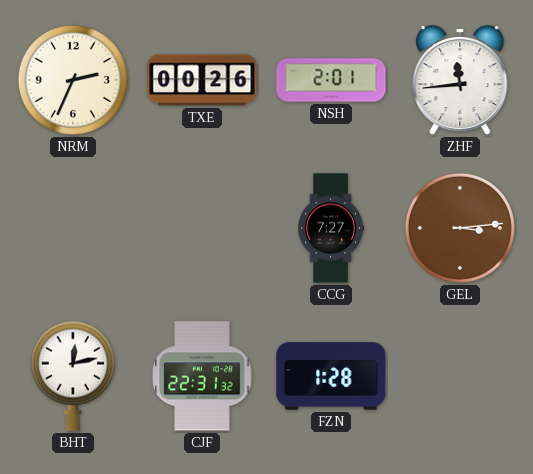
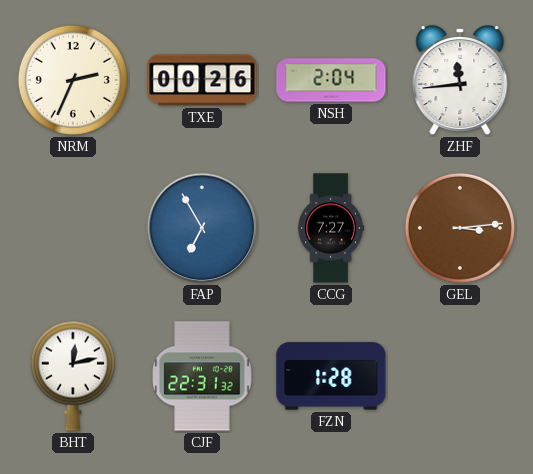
NSH: 2:01 -> 2:04 (331, 80)
FAP: none -> 6:55 (202, 228)
